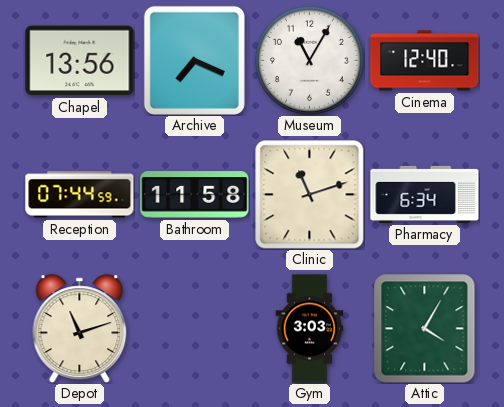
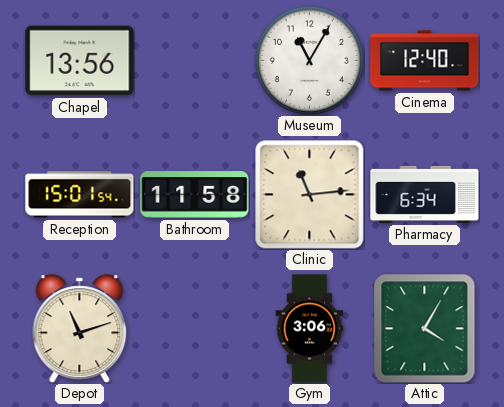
Archive: 7:19 -> none (194, 60)
Reception: 07:44 -> 15:01 (80, 195)
Clinic: 11:12 -> 11:14 (310, 195)
Gym: 3:03 -> 3:06 (310, 329)
